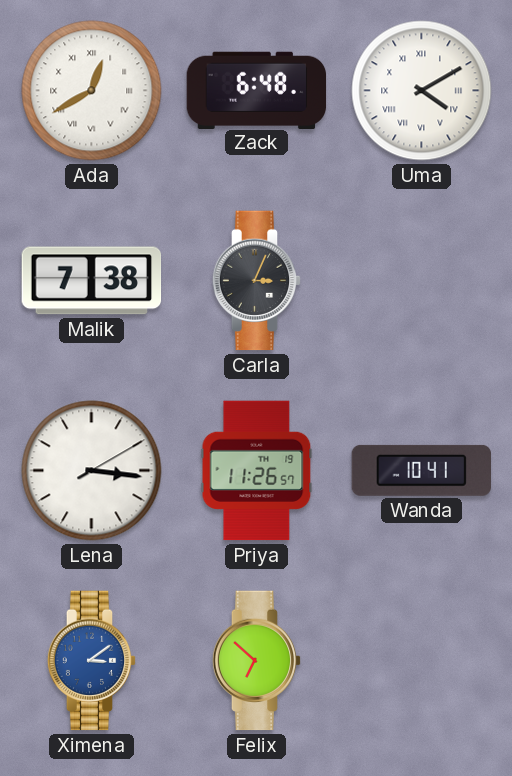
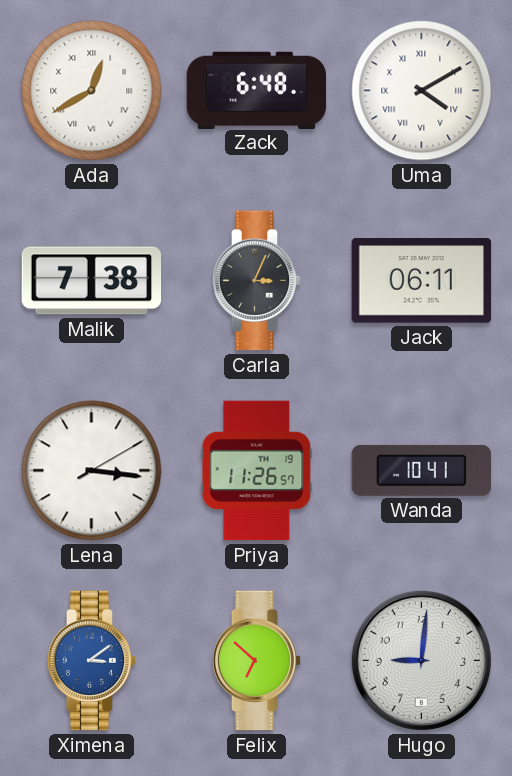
Jack: none -> 06:11 (422, 281)
Hugo: none -> 9:01 (421, 660)
